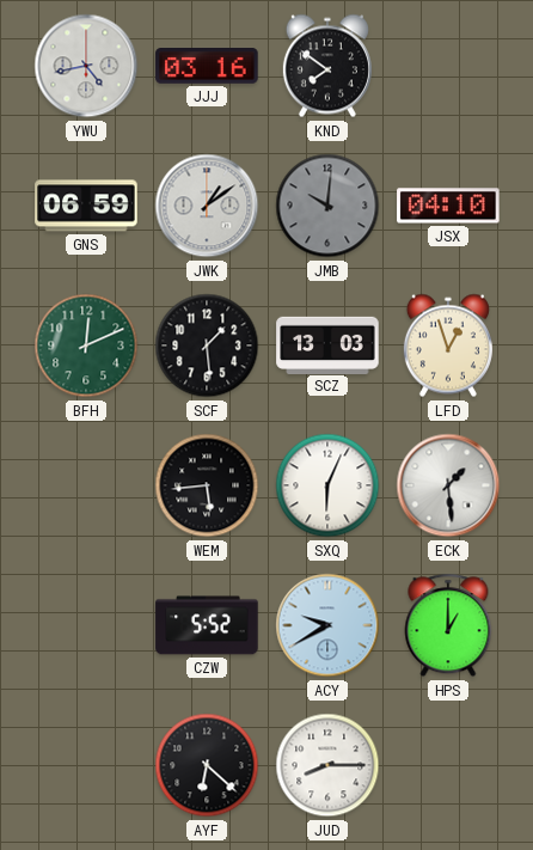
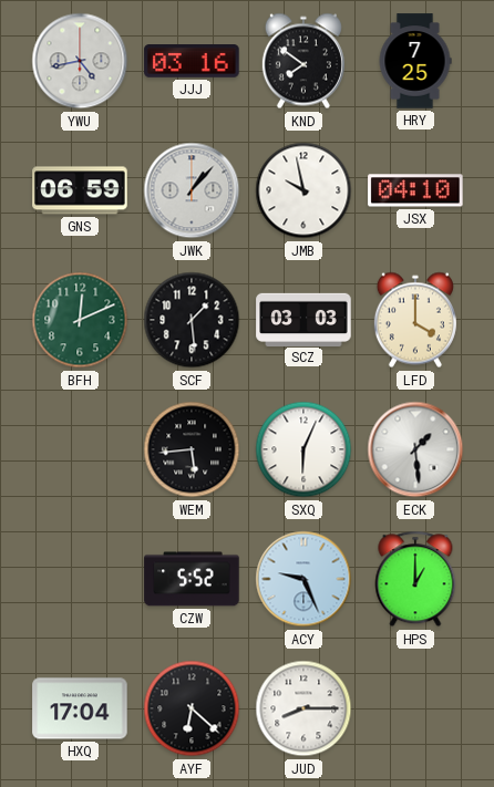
HRY: none -> 7:25 (415, 61)
JWK: 1:09 -> 1:07 (192, 190)
JMB: 10:01 -> 9:58 (303, 190)
JMB dial: grey -> white (303, 190)
SCZ: 13:03 -> 03:03 (303, 319)
LFD: 12:57 -> 4:00 (415, 320)
ACY: 9:40 -> 9:26 (303, 579)
HXQ: none -> 17:04 (80, 708)
